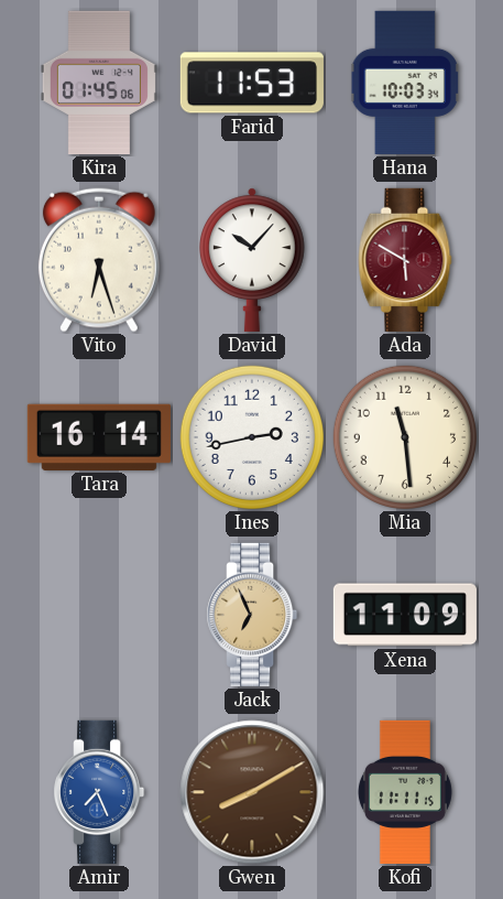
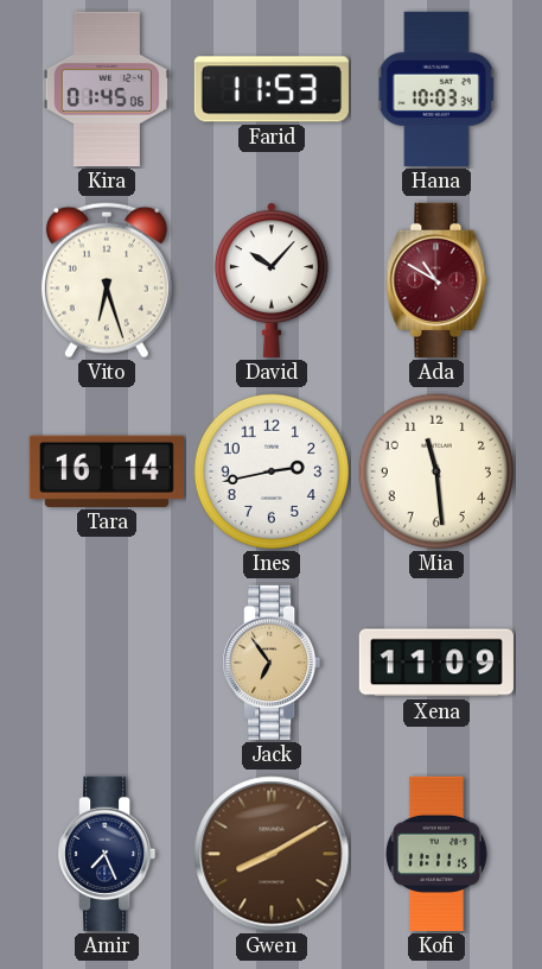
Ada: 5:50 -> 10:50 (436, 280)
Jack: 6:56 -> 6:54 (272, 663)
Amir dial: blue -> navy (107, 854)
